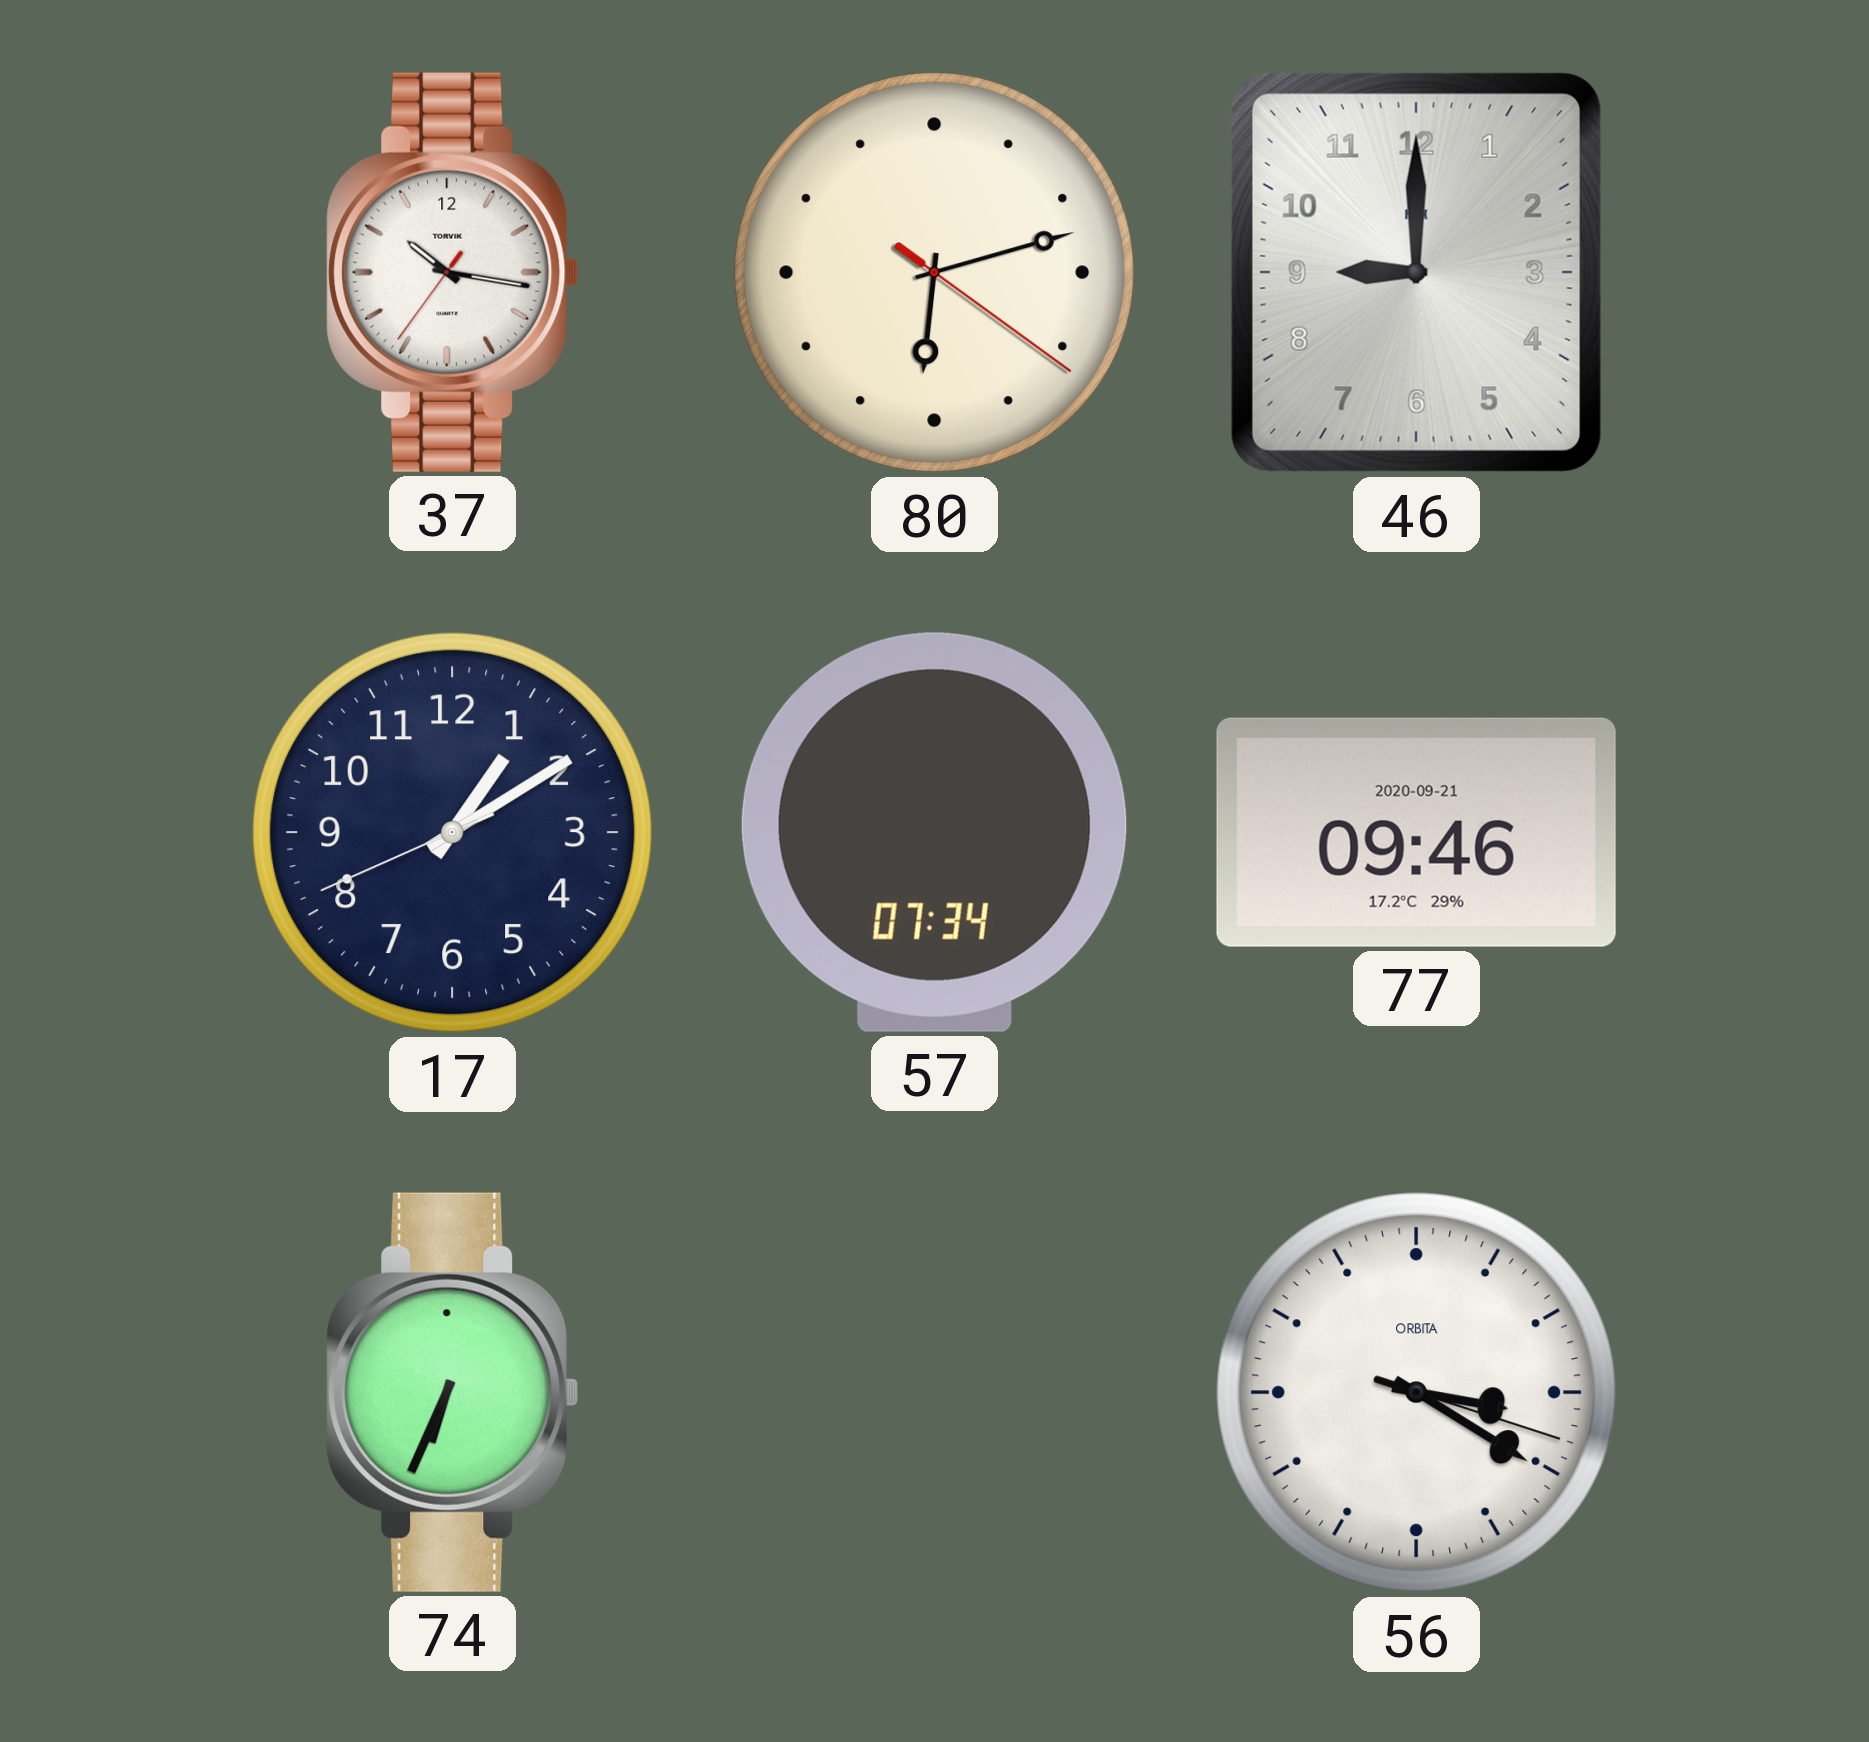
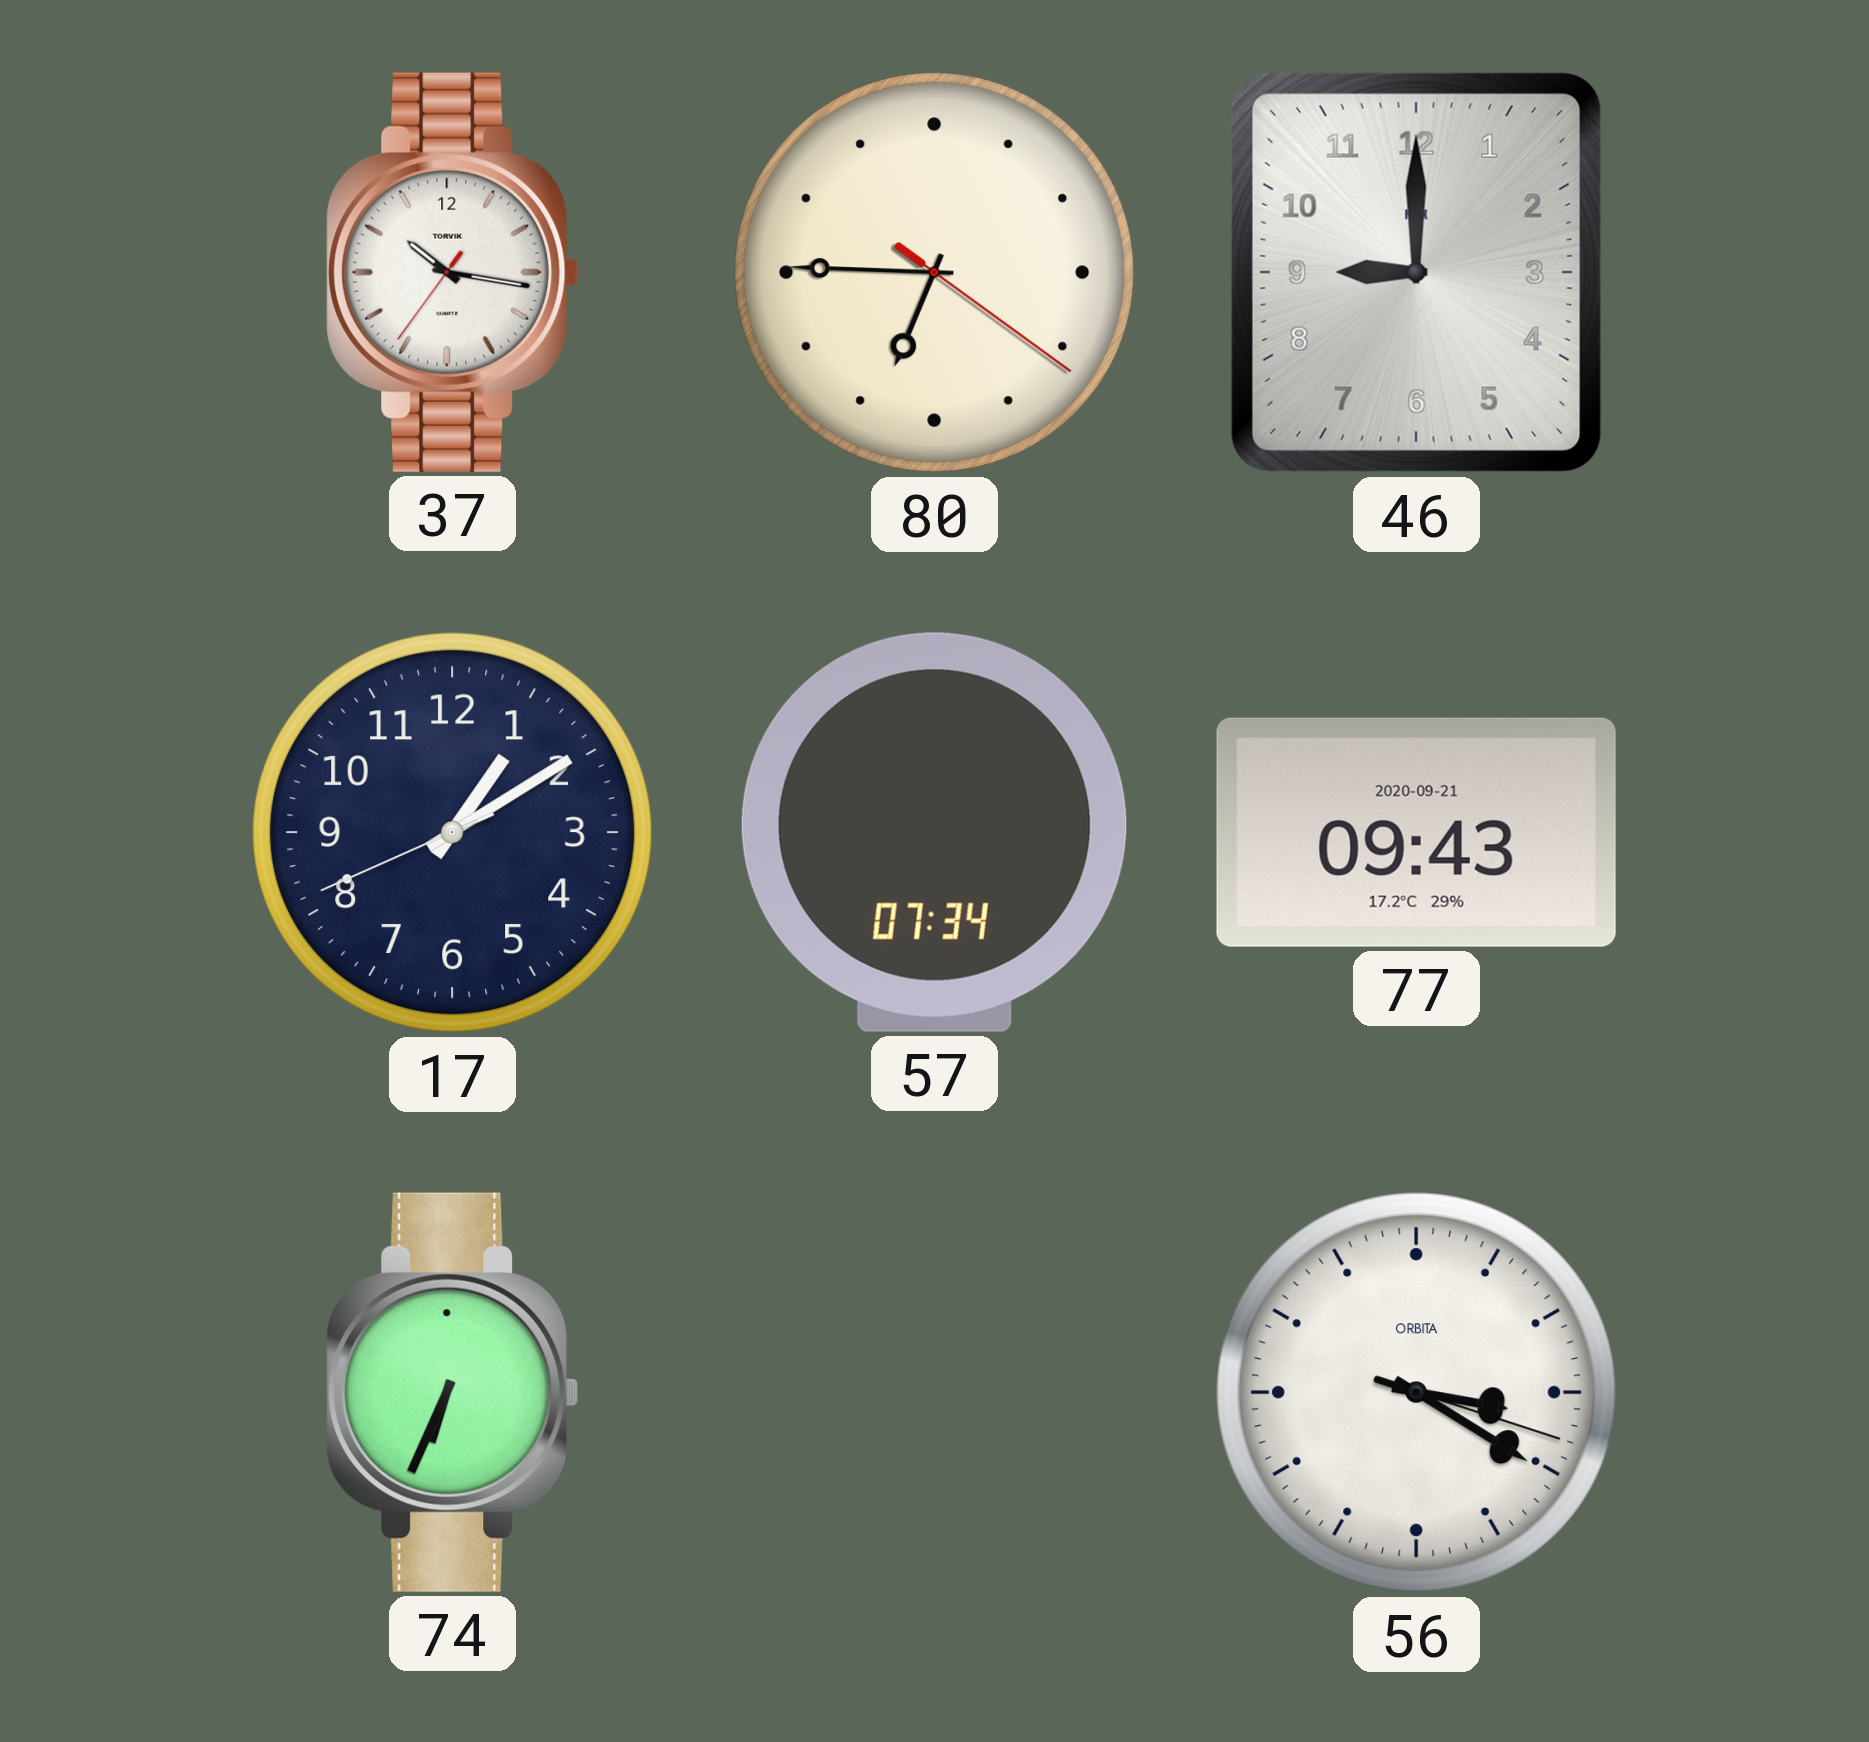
80: 6:12 -> 6:45 (935, 273)
77: 09:46 -> 09:43 (1416, 832)
